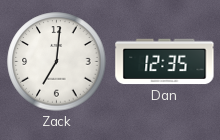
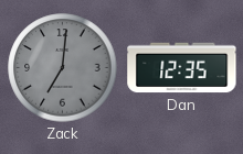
Zack dial: white -> grey (63, 68)
